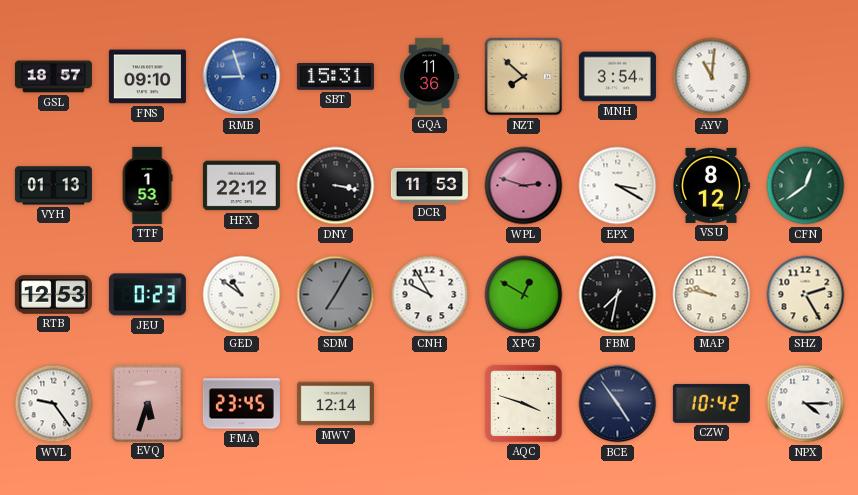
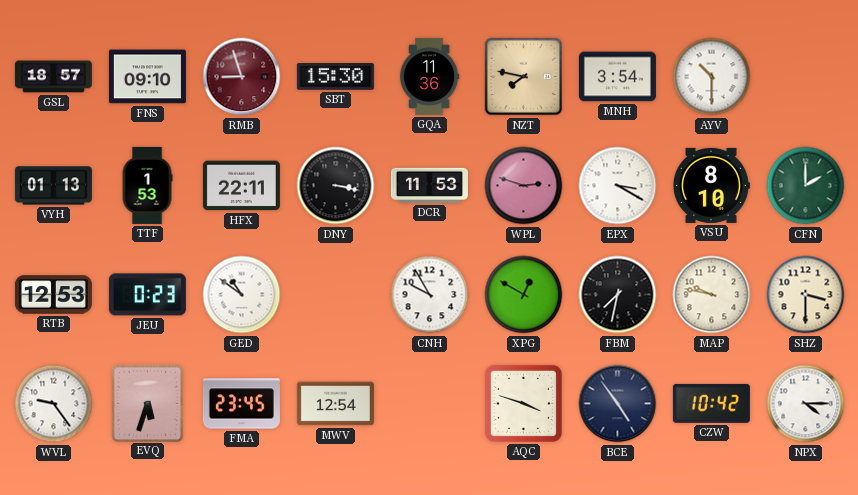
RMB dial: blue -> burgundy (242, 77)
SBT: 15:31 -> 15:30 (335, 77)
NZT: 7:52 -> 7:47 (524, 77)
AYV: 11:01 -> 10:30 (712, 77)
HFX: 22:12 -> 22:11 (241, 186)
VSU: 8:12 -> 8:10 (711, 185)
CFN: 12:39 -> 2:00 (806, 186)
SDM: 7:05 -> none (336, 295)
SHZ: 2:25 -> 3:30 (806, 295)
MWV: 12:14 -> 12:54 (335, 404)
